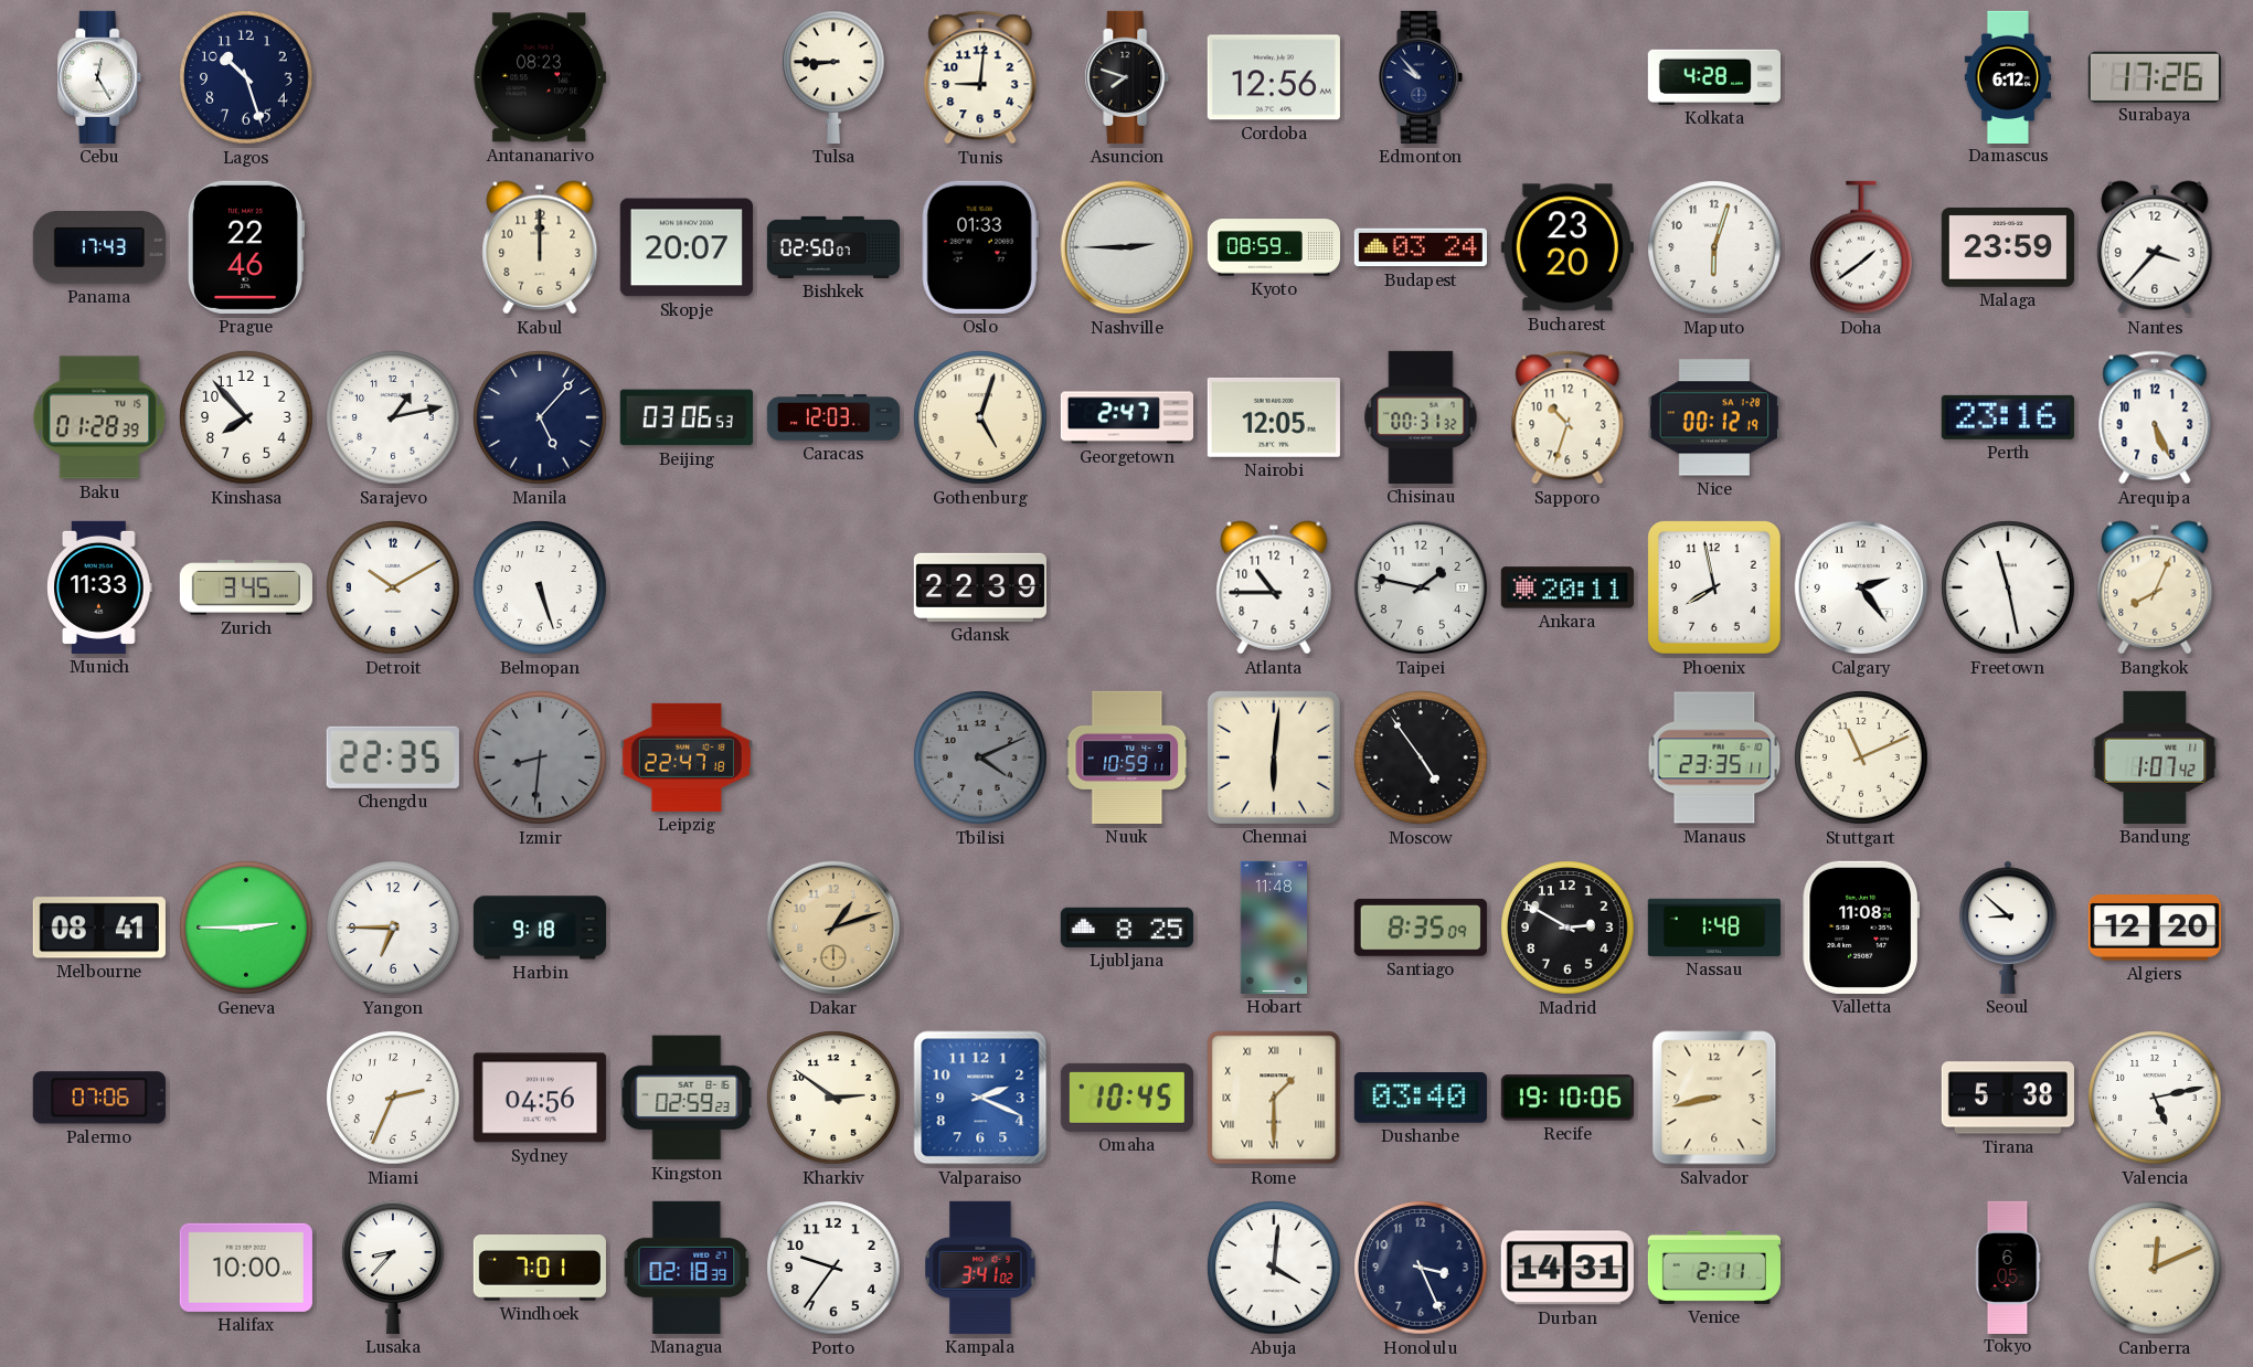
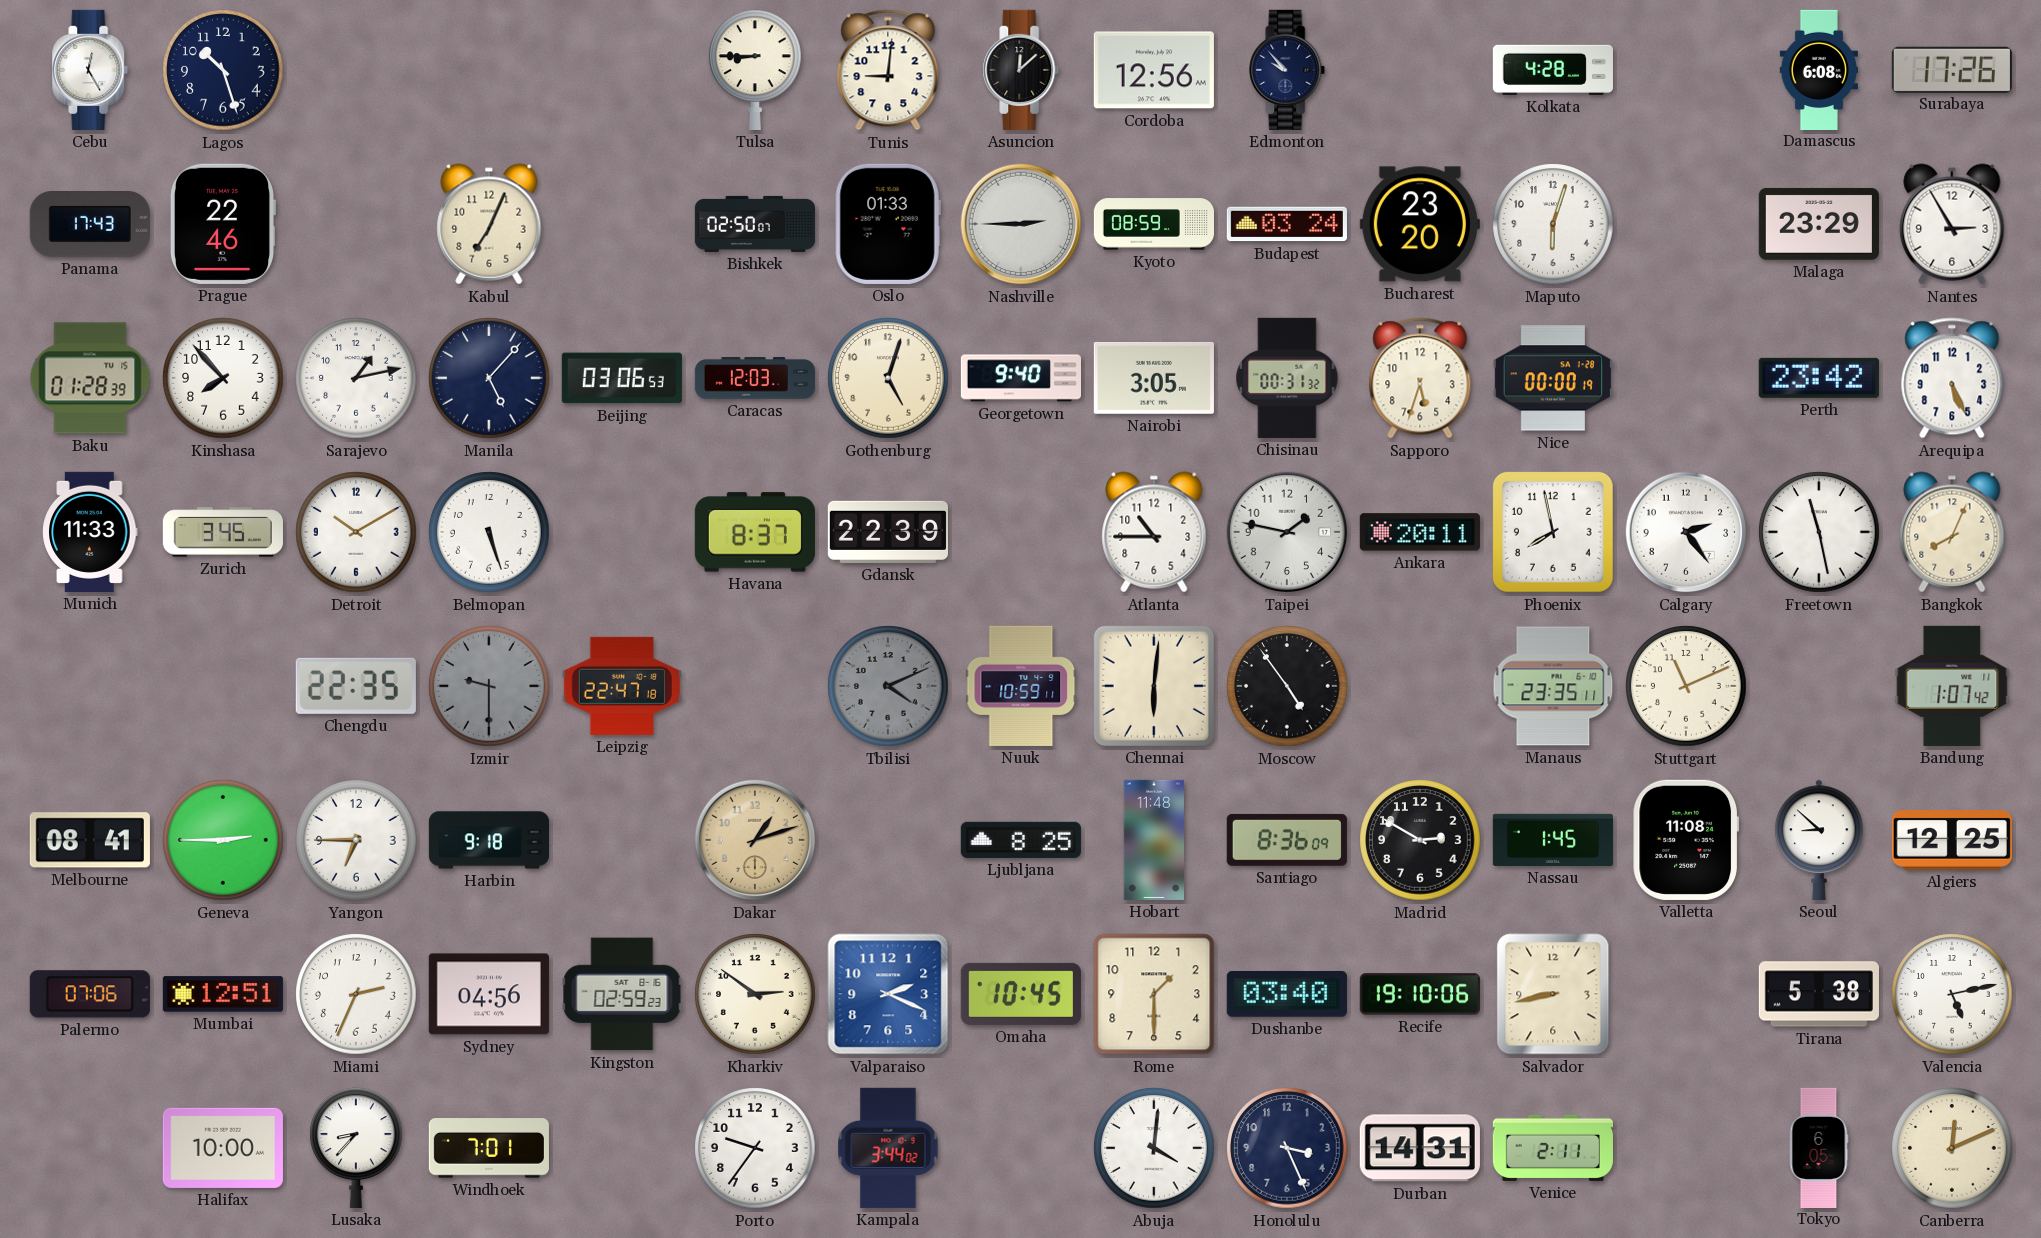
Antananarivo: 08:23 -> none (540, 77)
Asuncion: 7:48 -> 12:08 (1021, 70)
Damascus: 6:12 -> 6:08 (1818, 69)
Kabul: 12:00 -> 7:04 (489, 224)
Skopje: 20:07 -> none (687, 247)
Doha: 1:39 -> none (1862, 247)
Malaga: 23:59 -> 23:29 (1819, 224)
Nantes: 3:37 -> 2:55 (1952, 224)
Georgetown: 2:47 -> 9:40 (1020, 378)
Nairobi: 12:05 -> 3:05 (1154, 378)
Sapporo: 10:33 -> 5:33 (1420, 378)
Nice: 00:12 -> 00:00 (1553, 378)
Perth: 23:16 -> 23:42 (1819, 378)
Havana: none -> 8:37 (755, 532)
Izmir: 8:31 -> 9:30 (489, 686)
Santiago: 8:35 -> 8:36 (1287, 840)
Nassau: 1:48 -> 1:45 (1553, 840)
Algiers: 12:20 -> 12:25 (1952, 840)
Mumbai: none -> 12:51 (223, 994)
Rome numerals: Roman -> Arabic (1154, 994)
Managua: 02:18 -> none (687, 1268)
Kampala: 3:41 -> 3:44 (888, 1148)
